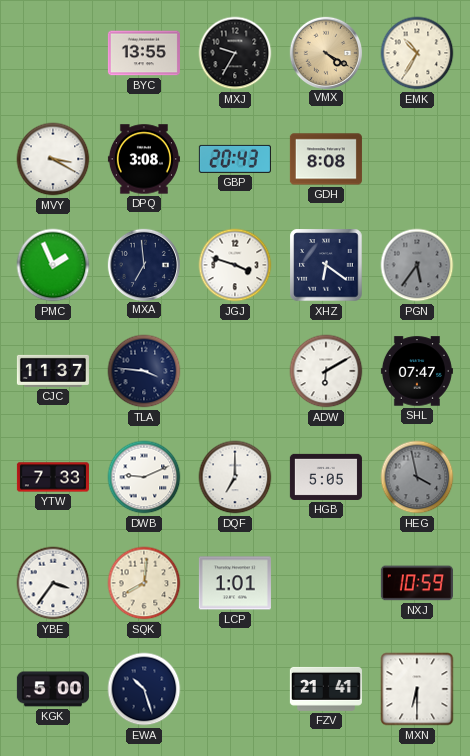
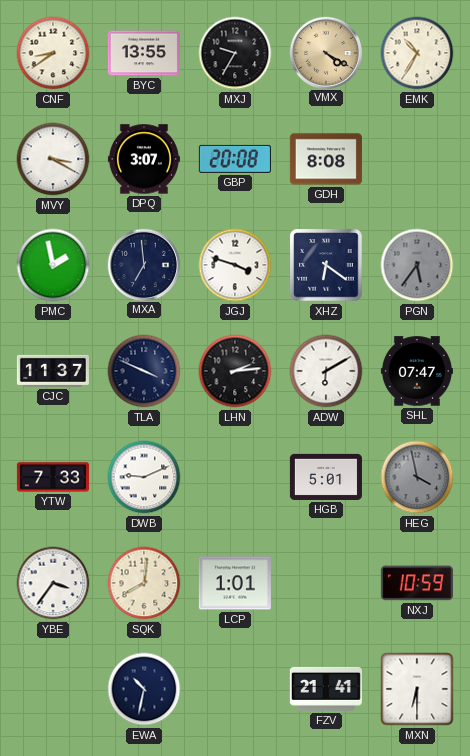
CNF: none -> 8:39 (53, 53)
DPQ: 3:08 -> 3:07 (144, 159)
GBP: 20:43 -> 20:08 (235, 159)
PMC: 1:56 -> 1:58 (53, 265)
TLA: 3:46 -> 3:49 (144, 371)
LHN: none -> 2:14 (235, 371)
DQF: 7:00 -> none (235, 477)
HGB: 5:05 -> 5:01 (326, 477)
KGK: 5:00 -> none (53, 689)
EWA: 10:27 -> 10:32 (144, 689)
